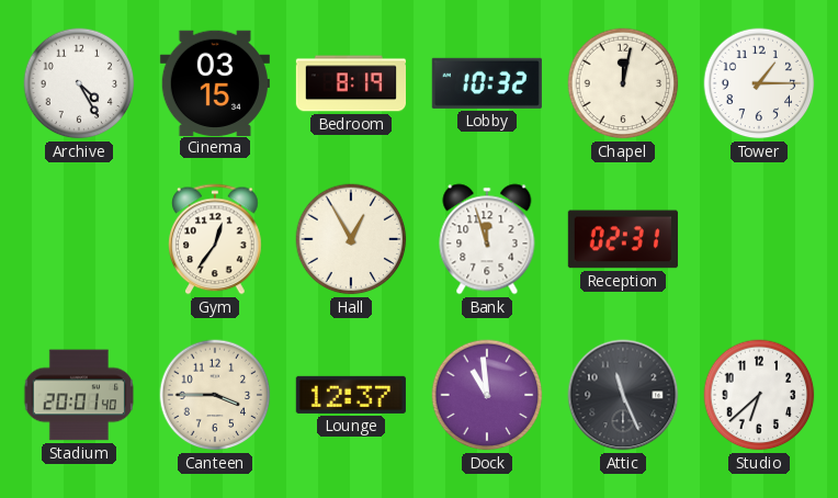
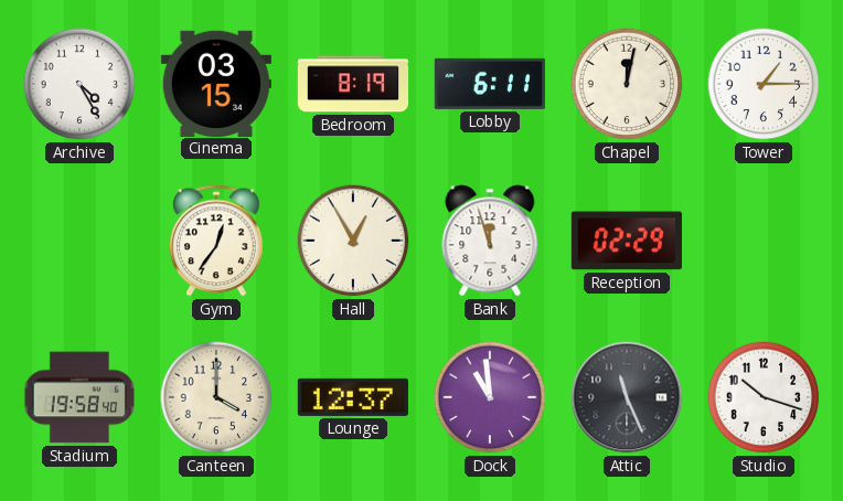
Lobby: 10:32 -> 6:11 (490, 84)
Reception: 02:31 -> 02:29 (627, 241)
Stadium: 20:01 -> 19:58 (78, 397)
Canteen: 3:45 -> 4:00 (216, 397)
Studio: 6:38 -> 10:18 (764, 397)
